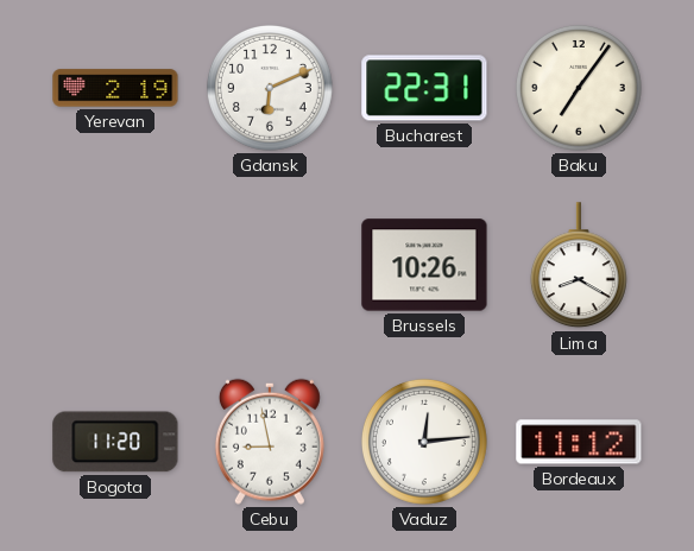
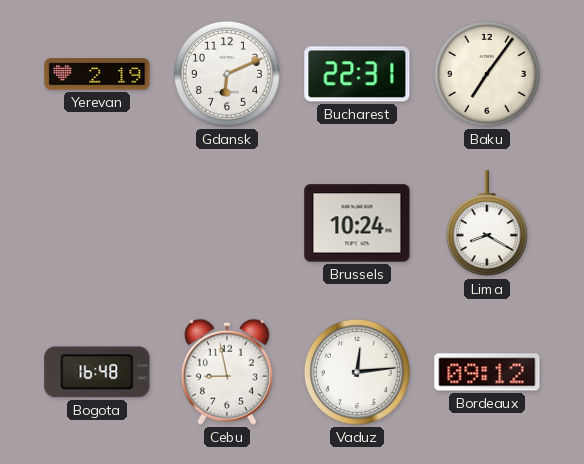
Brussels: 10:26 -> 10:24 (357, 223)
Bogota: 11:20 -> 16:48 (97, 372)
Bordeaux: 11:12 -> 09:12 (487, 372)
